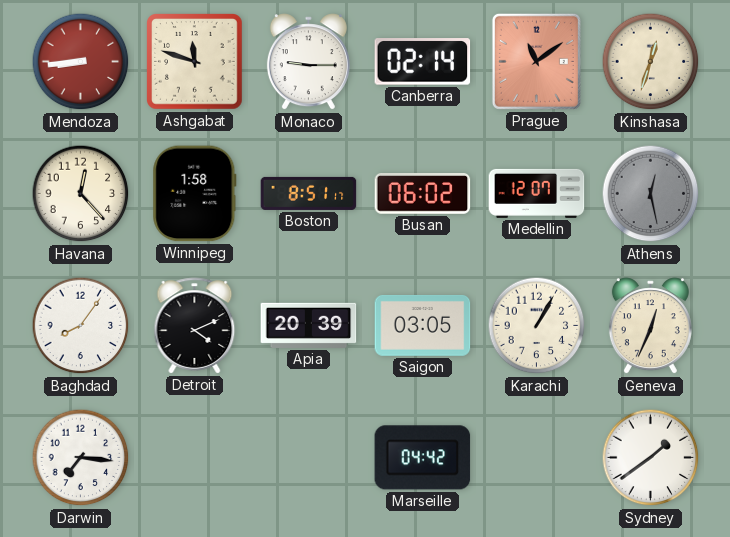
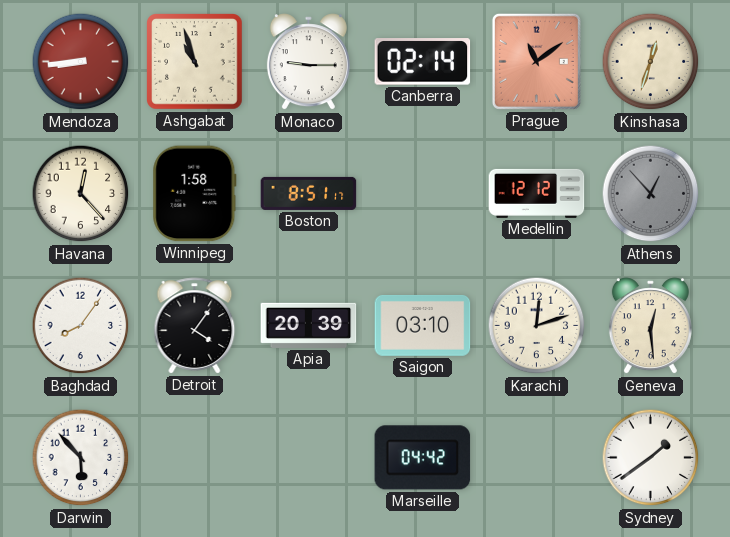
Ashgabat: 11:48 -> 10:57 (195, 62)
Busan: 06:02 -> none (423, 194)
Medellin: 12:07 -> 12:12 (537, 193)
Athens: 12:28 -> 12:53 (651, 194)
Detroit: 4:11 -> 4:06 (195, 326)
Saigon: 03:05 -> 03:10 (423, 325)
Karachi: 1:05 -> 12:12 (537, 326)
Geneva: 12:34 -> 12:29 (650, 326)
Darwin: 7:16 -> 5:53 (81, 458)
